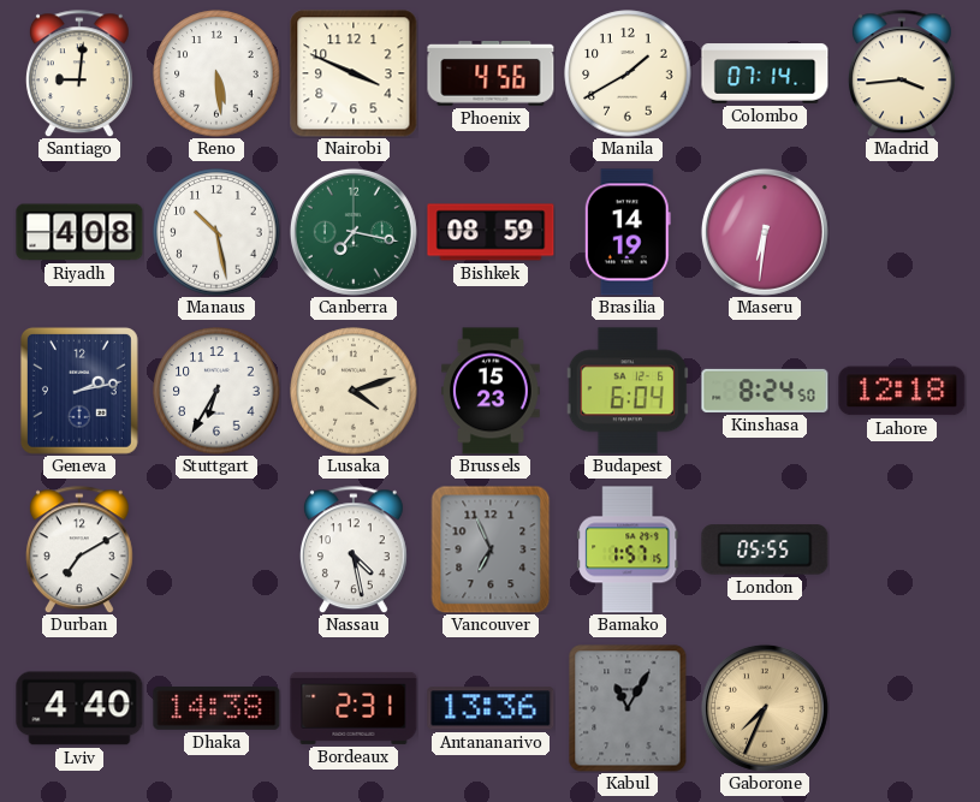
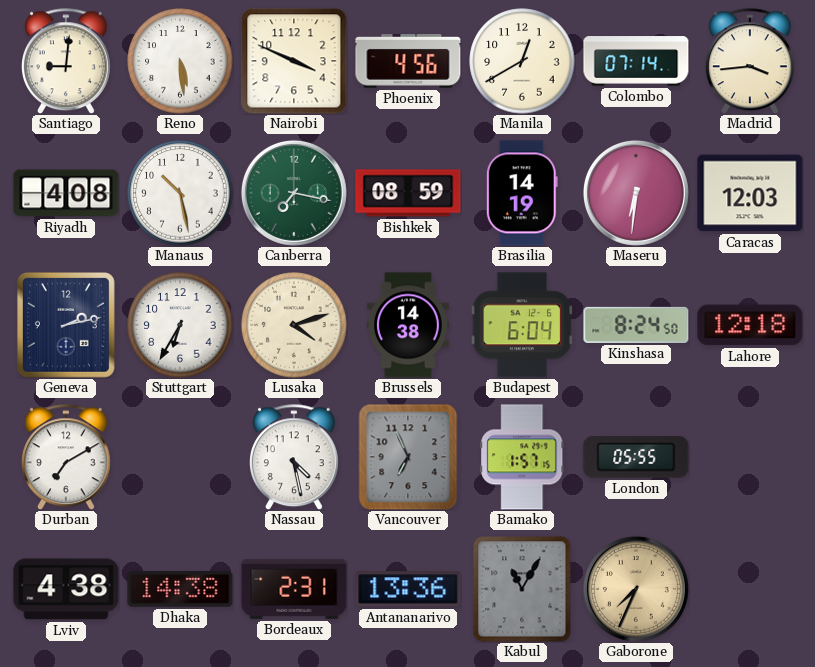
Manila: 1:40 -> 12:40 (522, 61)
Caracas: none -> 12:03 (750, 193)
Brussels: 15:23 -> 14:38 (409, 325)
Lviv: 4:40 -> 4:38 (66, 589)
